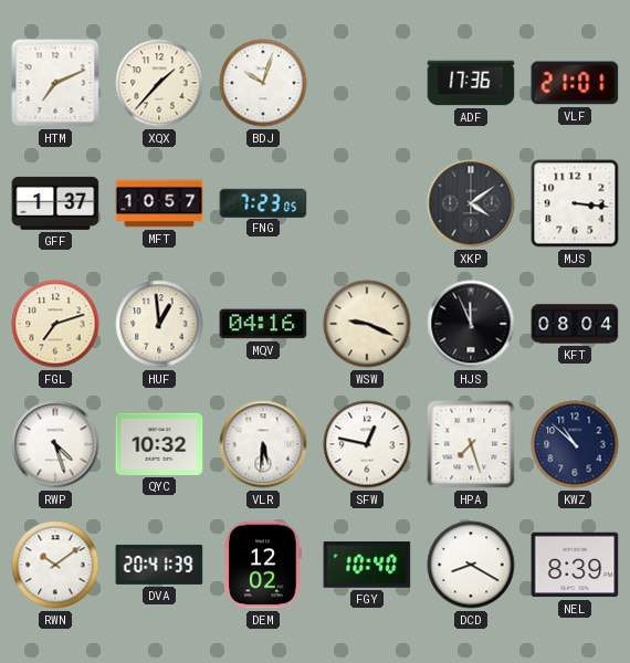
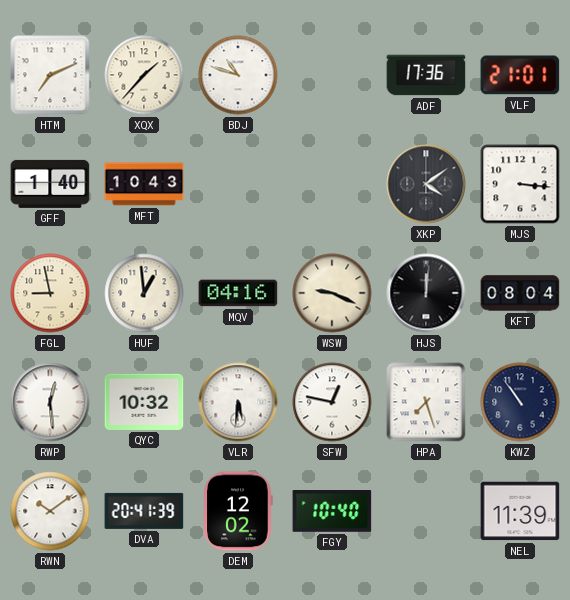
BDJ: 10:03 -> 10:48 (238, 75)
GFF: 1:37 -> 1:40 (50, 184)
MFT: 10:57 -> 10:43 (144, 184)
FNG: 7:23 -> none (263, 202)
FGL: 7:12 -> 8:58 (50, 293)
HJS: 11:56 -> 12:01 (426, 293)
RWP: 4:27 -> 12:29 (50, 402)
KWZ: 10:52 -> 10:54 (520, 402)
DCD: 8:20 -> none (471, 565)
NEL: 8:39 -> 11:39 (520, 511)
